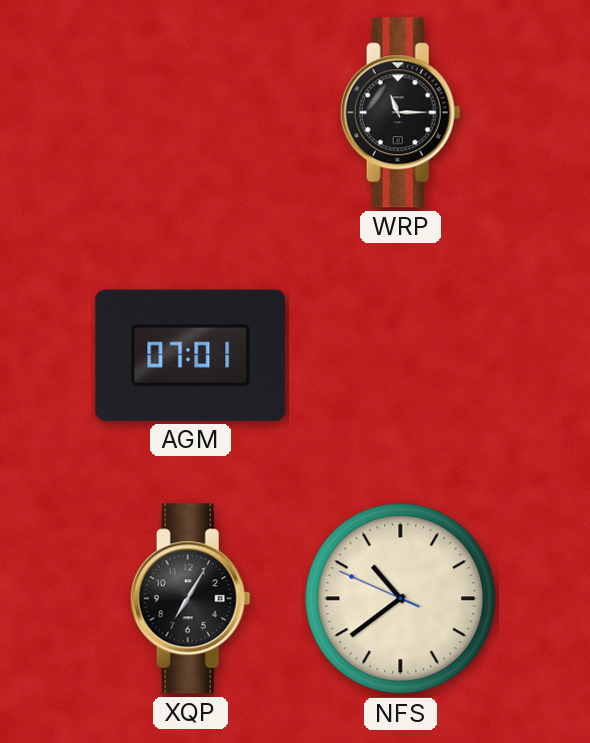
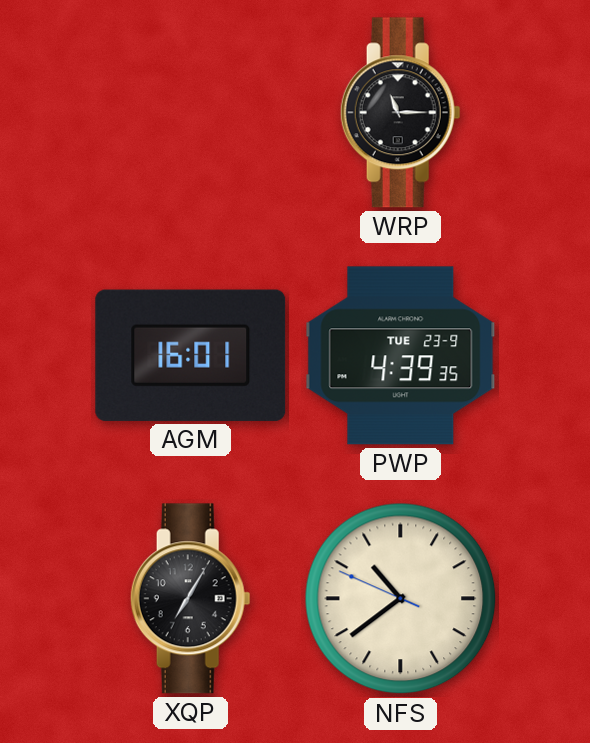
AGM: 07:01 -> 16:01 (191, 355)
PWP: none -> 4:39 (401, 356)
